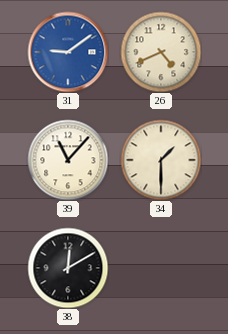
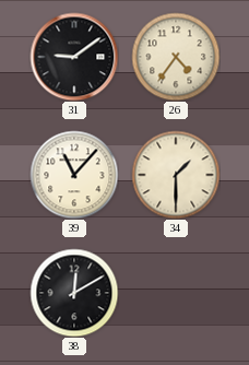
31 dial: blue -> black (74, 57)
26: 4:41 -> 4:36 (176, 57)
